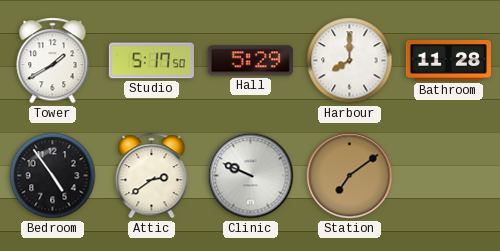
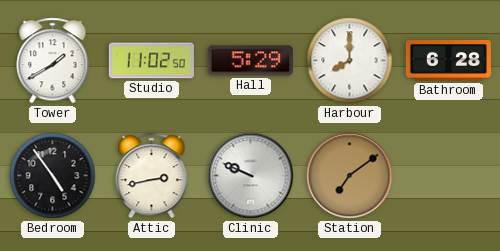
Studio: 5:17 -> 11:02 (151, 61)
Bathroom: 11:28 -> 6:28 (448, 61)
Attic: 2:39 -> 2:43 (152, 176)
